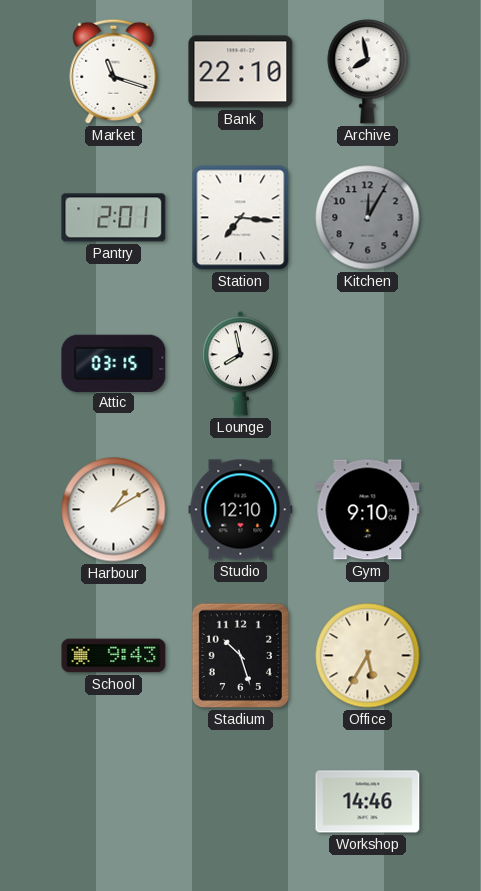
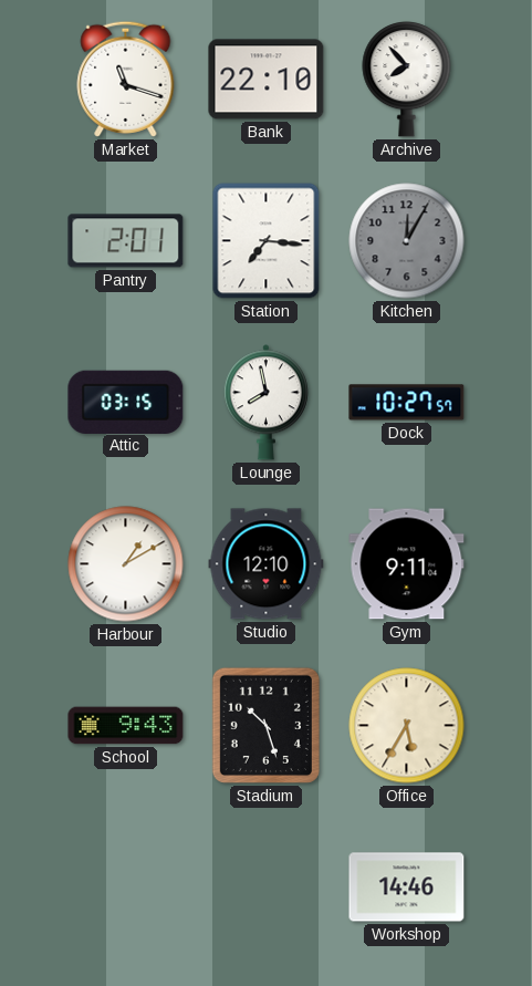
Archive: 7:58 -> 7:53 (407, 80)
Dock: none -> 10:27 (407, 403)
Gym: 9:10 -> 9:11 (407, 564)
